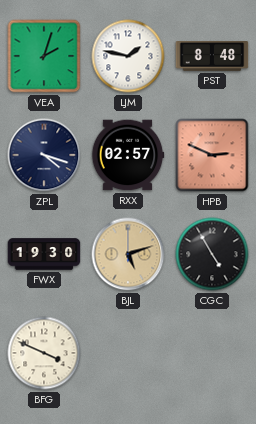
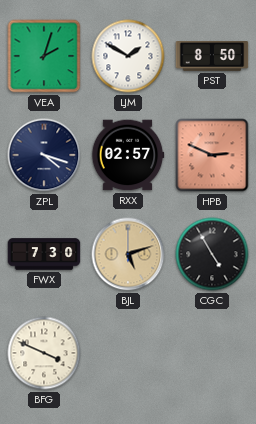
LJM: 1:47 -> 1:50 (128, 56)
PST: 8:48 -> 8:50 (212, 57)
FWX: 19:30 -> 7:30 (44, 254)
